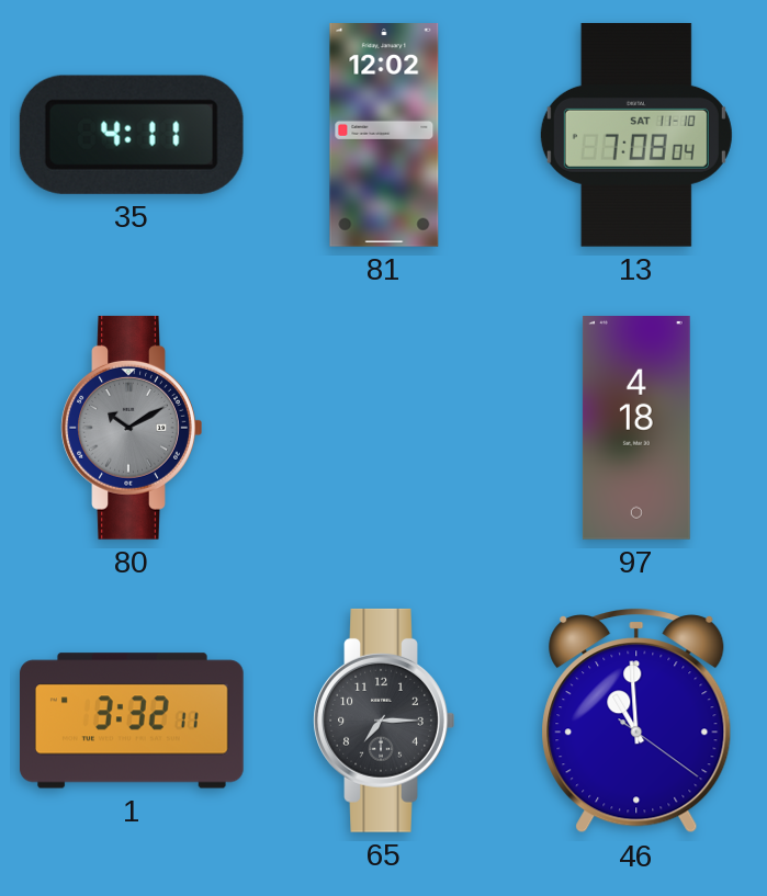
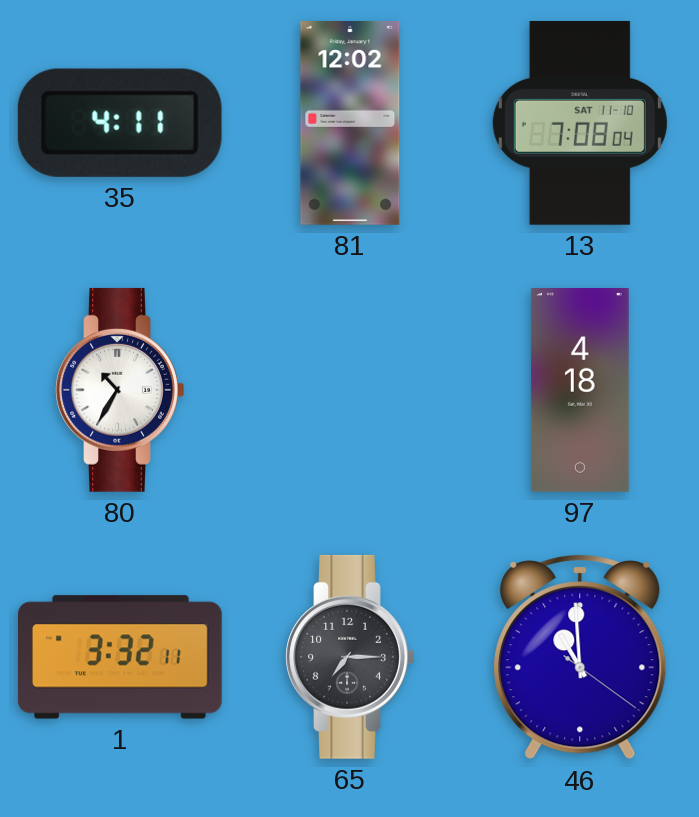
80: 10:10 -> 10:35 (120, 390)
80 dial: grey -> white (120, 390)
